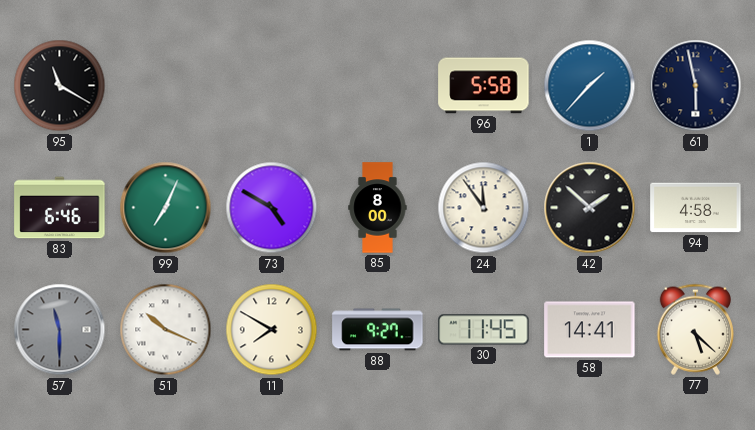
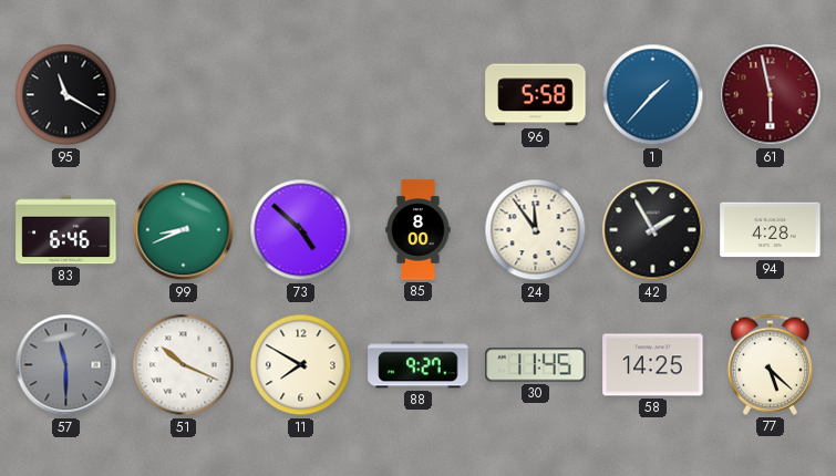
61 dial: navy -> burgundy (771, 95)
99: 7:04 -> 8:41 (184, 230)
73: 4:50 -> 4:52 (301, 230)
42: 1:52 -> 1:55 (653, 230)
94: 4:58 -> 4:28 (771, 230)
58: 14:41 -> 14:25 (653, 365)
